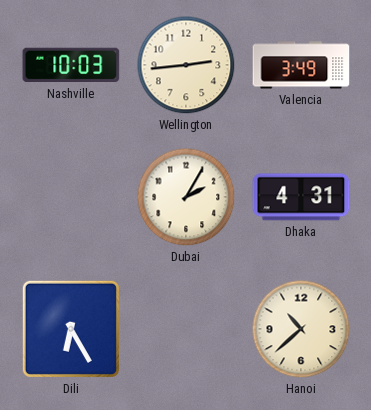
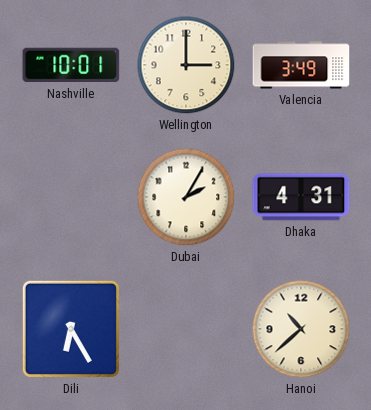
Nashville: 10:03 -> 10:01 (71, 65)
Wellington: 2:44 -> 3:00 (186, 65)
